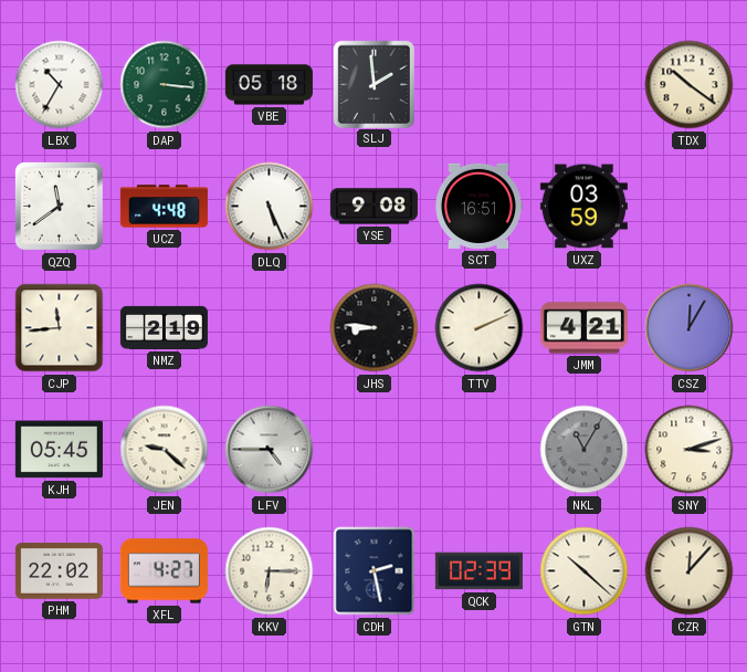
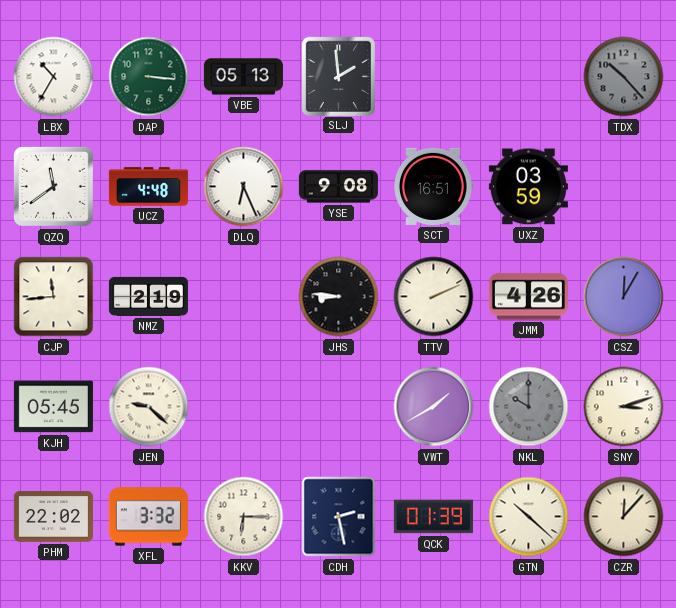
VBE: 05:18 -> 05:13 (243, 77)
TDX: 10:21 -> 10:23 (624, 77)
TDX dial: cream -> grey (624, 77)
DLQ: 5:26 -> 6:26 (244, 187)
JMM: 4:21 -> 4:26 (528, 297)
LFV: 4:45 -> none (270, 450)
VWT: none -> 1:40 (434, 407)
NKL: 11:05 -> 10:00 (529, 407)
XFL: 4:27 -> 3:32 (148, 517)
QCK: 02:39 -> 01:39 (433, 517)
